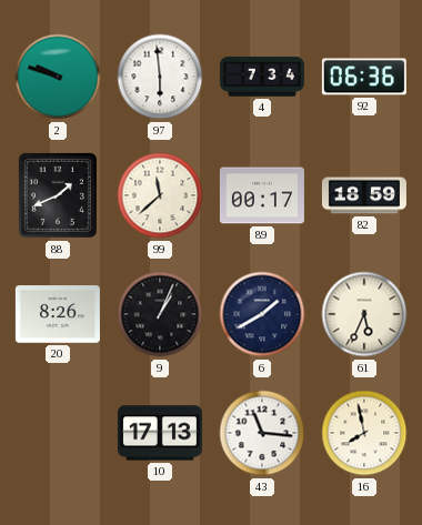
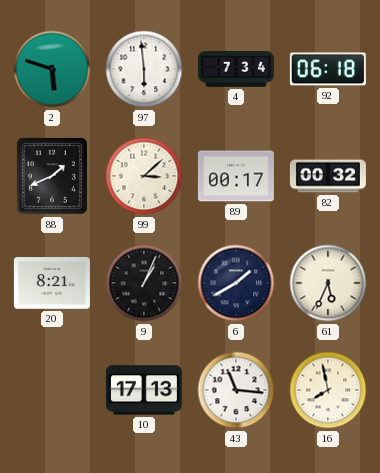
2: 9:48 -> 5:48 (52, 69)
92: 06:36 -> 06:18 (328, 69)
99: 11:38 -> 3:08 (144, 176)
82: 18:59 -> 00:32 (328, 176)
20: 8:26 -> 8:21 (52, 283)
